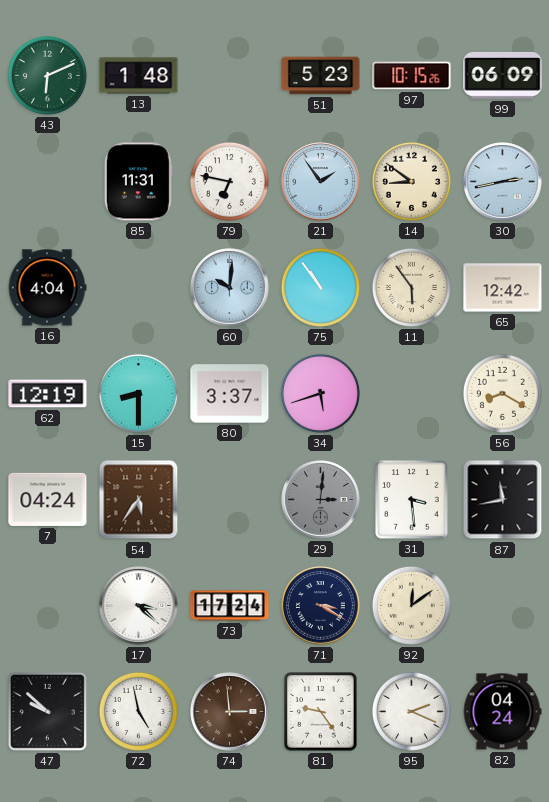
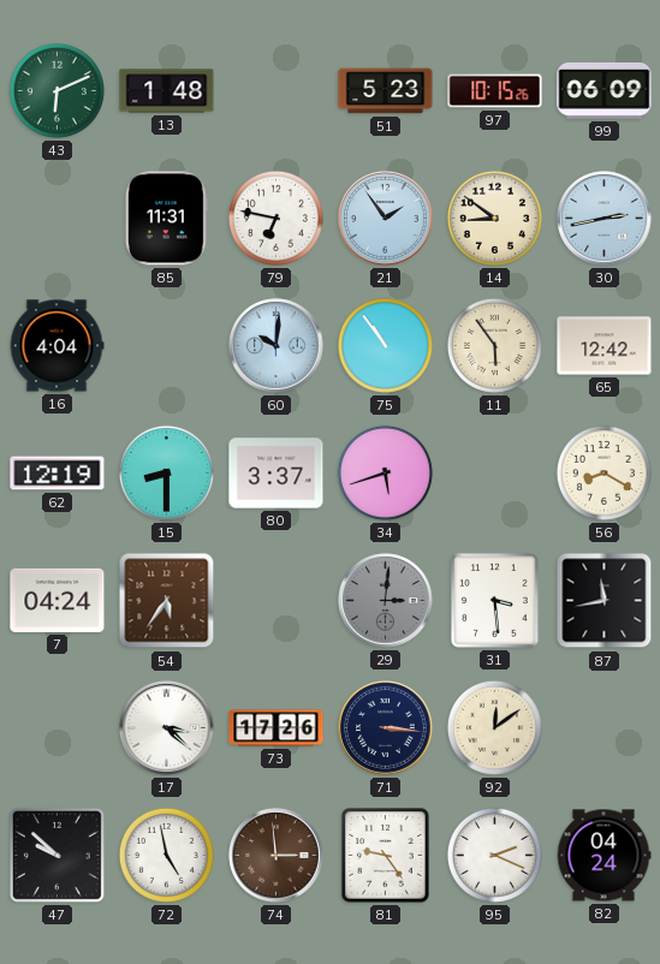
73: 17:24 -> 17:26 (277, 728)
71: 3:20 -> 3:16 (386, 728)
